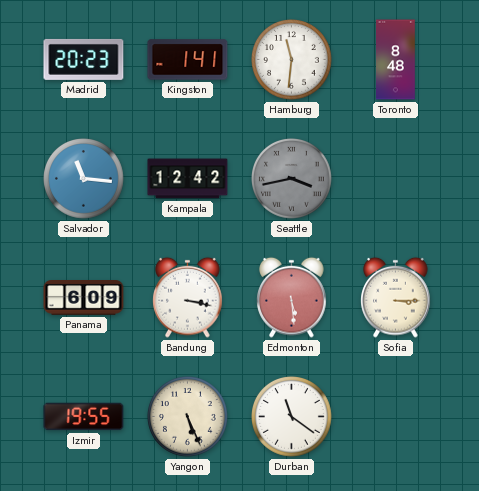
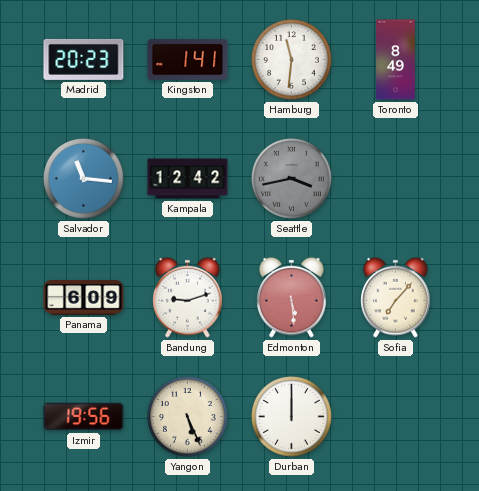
Toronto: 8:48 -> 8:49 (396, 60)
Bandung: 3:17 -> 9:12 (188, 297)
Sofia: 3:15 -> 7:07 (396, 297)
Izmir: 19:55 -> 19:56 (84, 417)
Durban: 11:21 -> 12:00 (292, 417)
